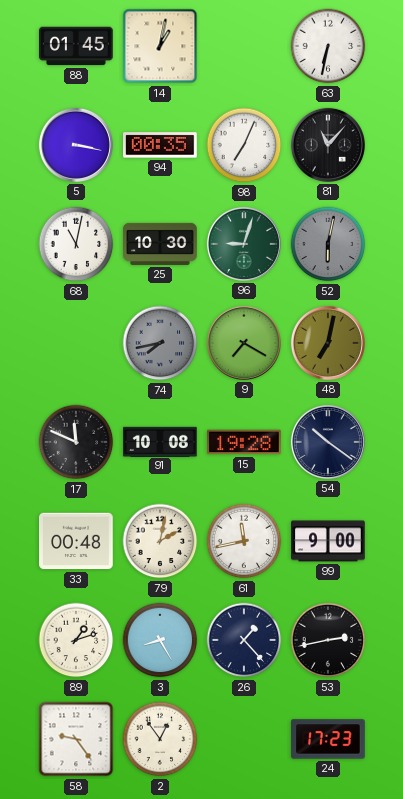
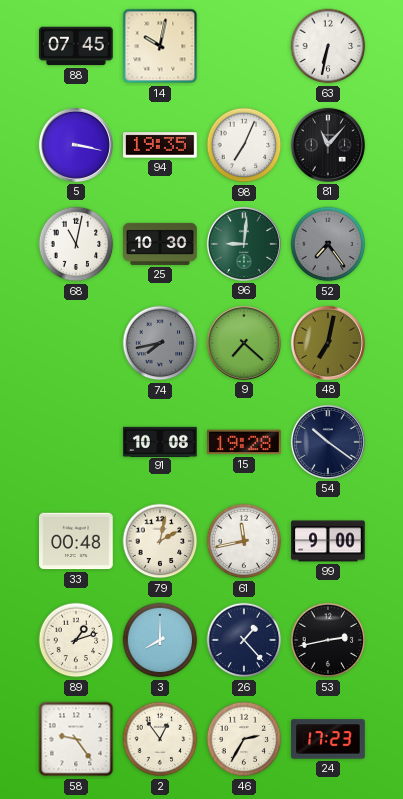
88: 01:45 -> 07:45 (77, 46)
14: 1:02 -> 10:02 (160, 46)
94: 00:35 -> 19:35 (161, 145)
96: 9:03 -> 9:01 (244, 244)
52: 6:02 -> 7:24 (328, 244)
9: 7:20 -> 7:22 (244, 343)
17: 11:49 -> none (76, 442)
3: 8:25 -> 8:00 (160, 640)
46: none -> 2:35 (244, 739)
